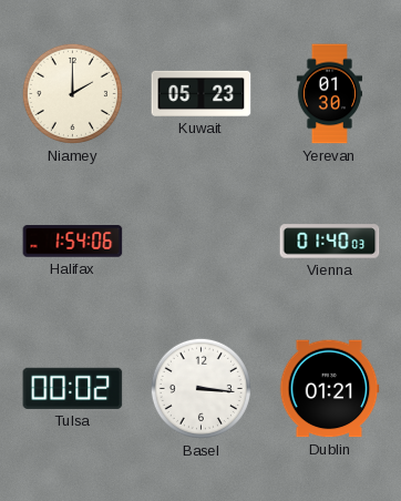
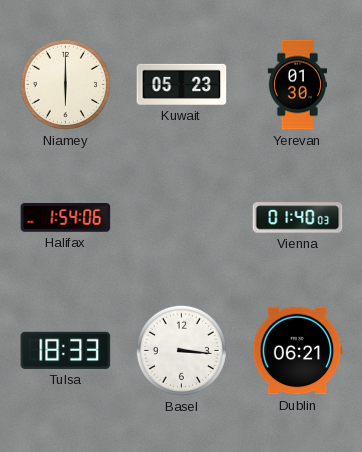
Niamey: 2:00 -> 6:00 (65, 84)
Tulsa: 00:02 -> 18:33 (66, 350)
Dublin: 01:21 -> 06:21 (297, 351)
